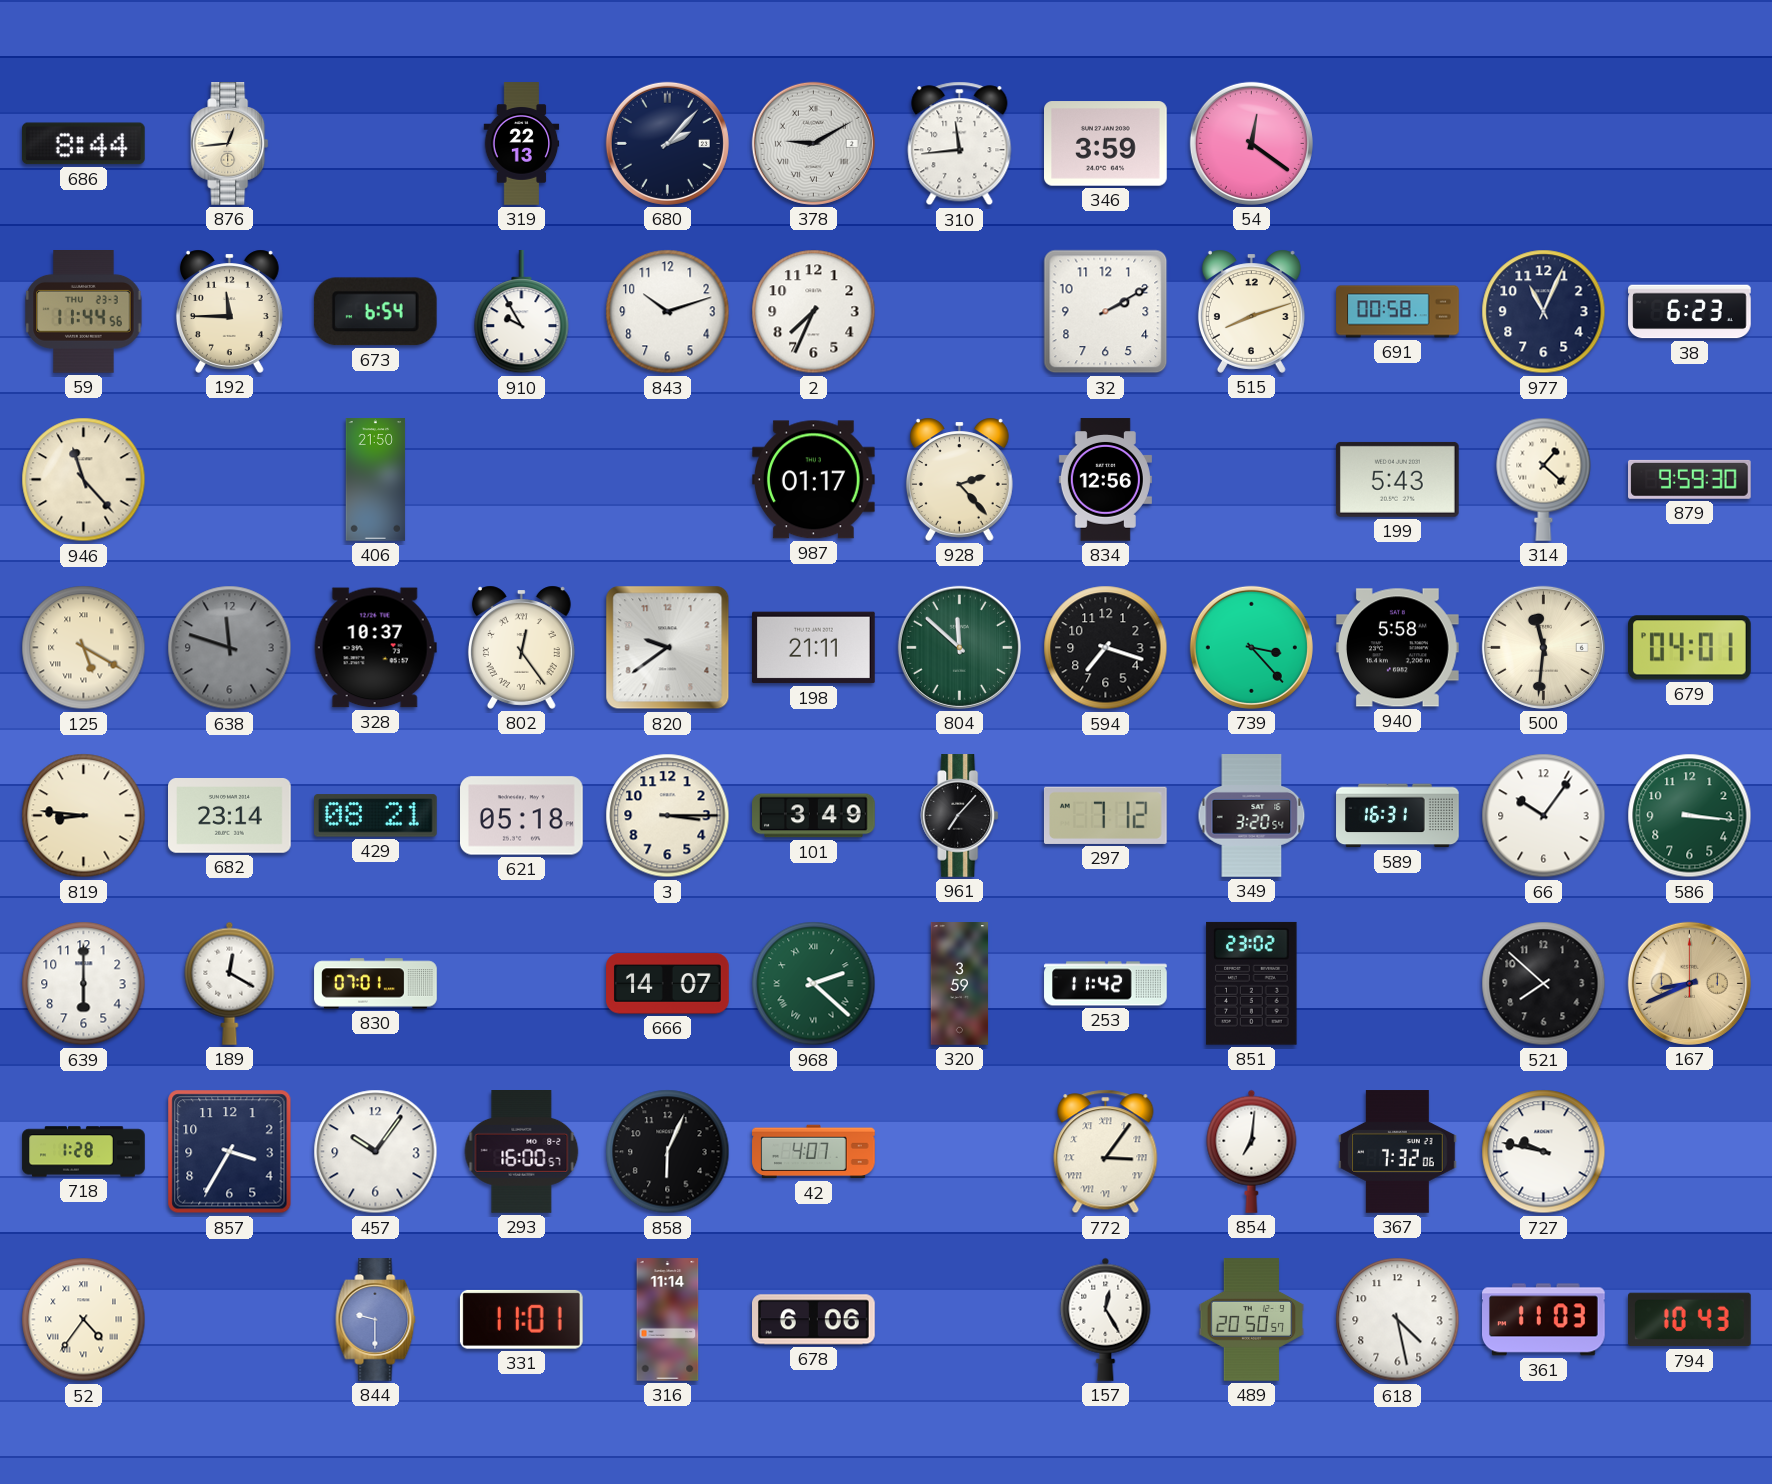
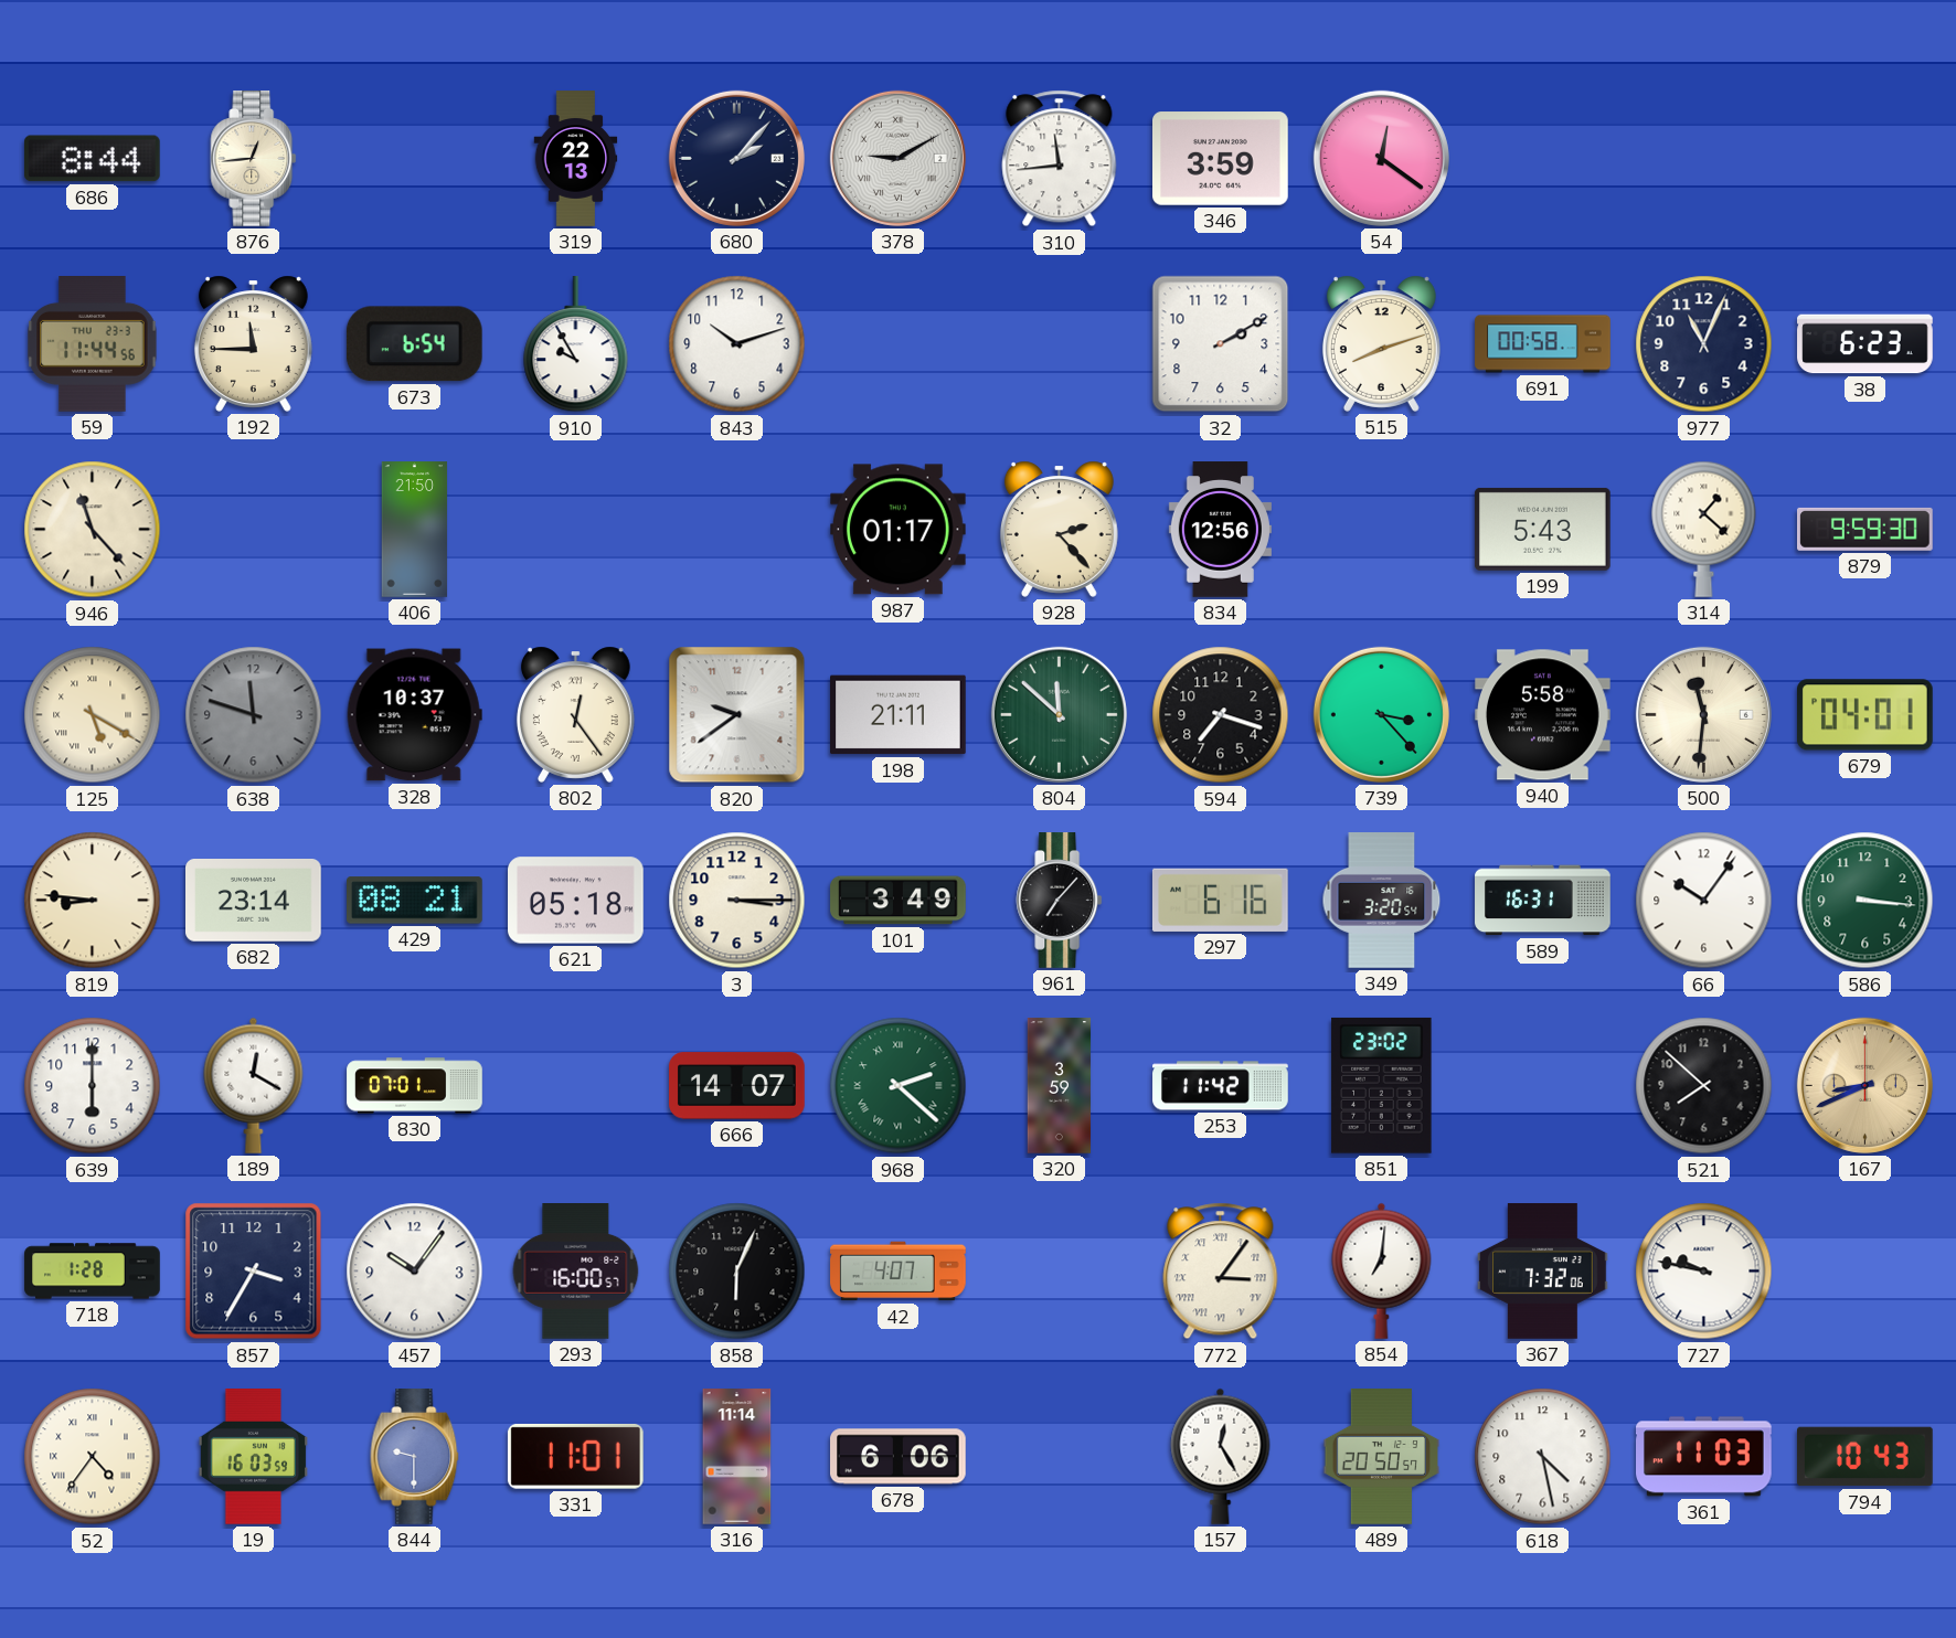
2: 7:34 -> none (814, 312)
297: 7:12 -> 6:16 (1220, 900)
19: none -> 16:03 (253, 1457)
